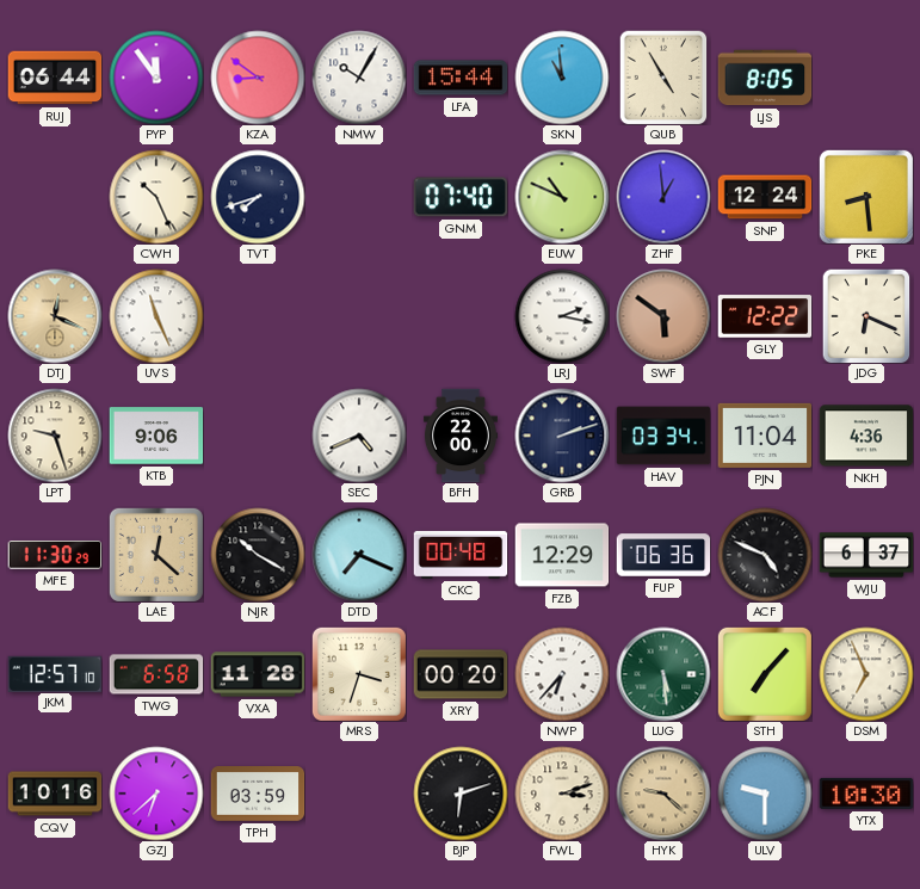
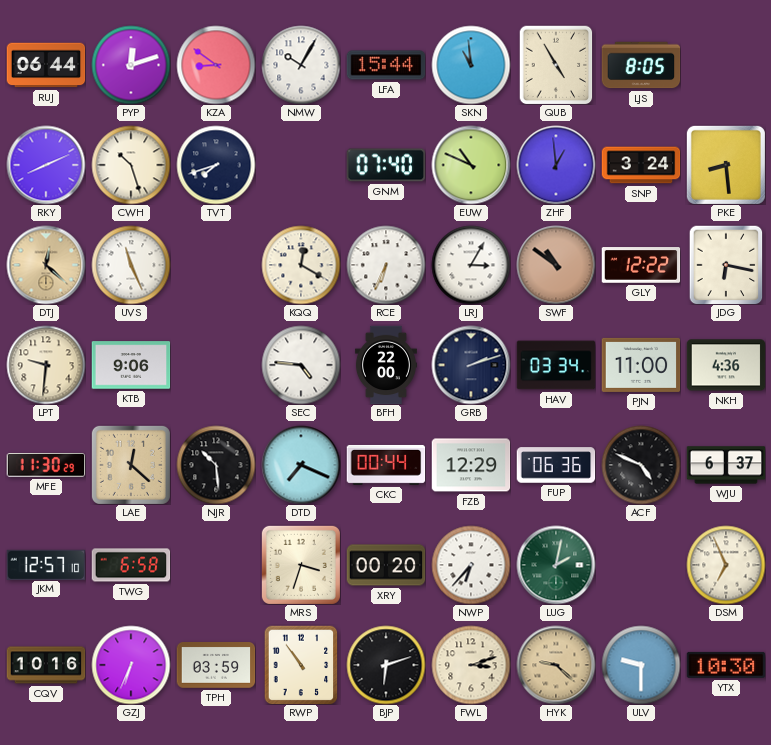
PYP: 11:54 -> 12:12 (131, 65)
RKY: none -> 8:11 (46, 165)
CWH: 10:26 -> 10:27 (131, 165)
SNP: 12:24 -> 3:24 (641, 165)
DTJ: 12:19 -> 12:22 (46, 265)
KQQ: none -> 12:20 (301, 265)
RCE: none -> 6:34 (386, 265)
LRJ: 2:17 -> 3:05 (471, 265)
SWF: 5:51 -> 10:51 (556, 265)
JDG: 6:19 -> 6:17 (726, 265)
LPT: 9:27 -> 9:31 (46, 365)
SEC: 4:41 -> 4:46 (301, 365)
PJN: 11:04 -> 11:00 (641, 365)
NJR: 10:20 -> 10:29 (216, 465)
CKC: 00:48 -> 00:44 (386, 465)
VXA: 11:28 -> none (258, 674)
LUG: 5:29 -> 2:02 (556, 565)
STH: 7:07 -> none (765, 674)
GZJ: 6:38 -> 6:34 (131, 665)
RWP: none -> 10:54 (301, 665)
